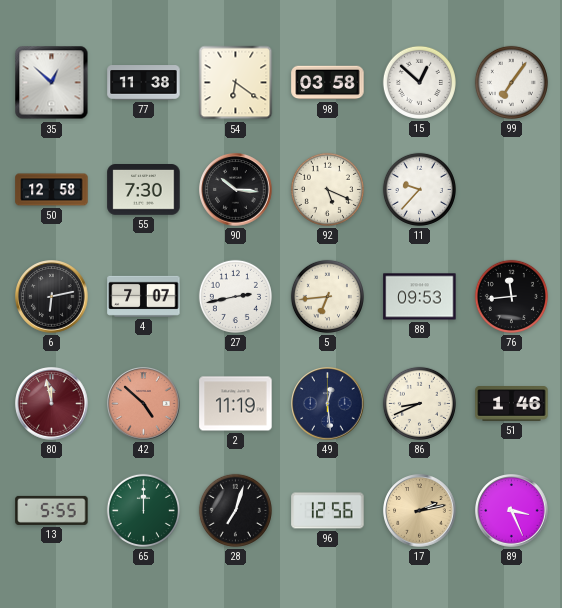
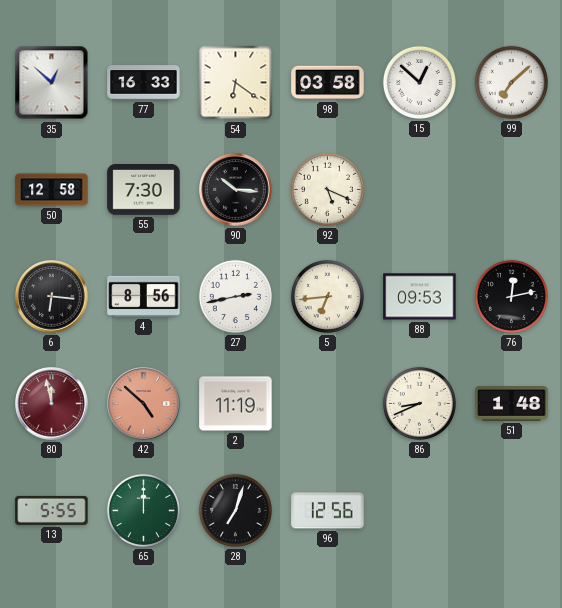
77: 11:38 -> 16:33 (144, 83)
99: 7:06 -> 7:08 (511, 82)
11: 9:37 -> none (419, 189)
6: 6:13 -> 6:16 (52, 297)
4: 7:07 -> 8:56 (144, 296)
76: 11:44 -> 12:13 (511, 296)
49: 12:29 -> none (328, 404)
51: 1:46 -> 1:48 (512, 404)
17: 2:13 -> none (420, 511)
89: 3:26 -> none (512, 511)
